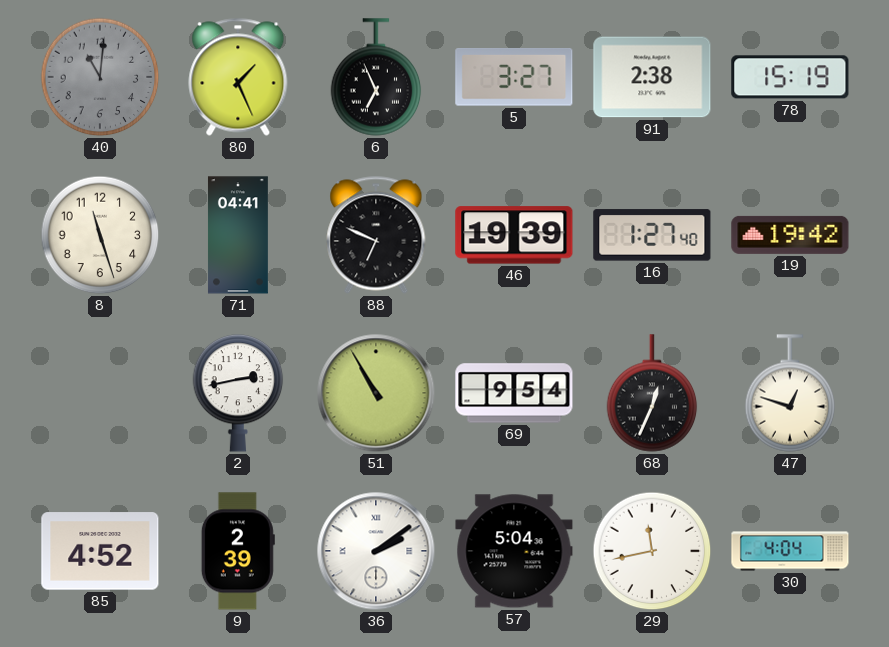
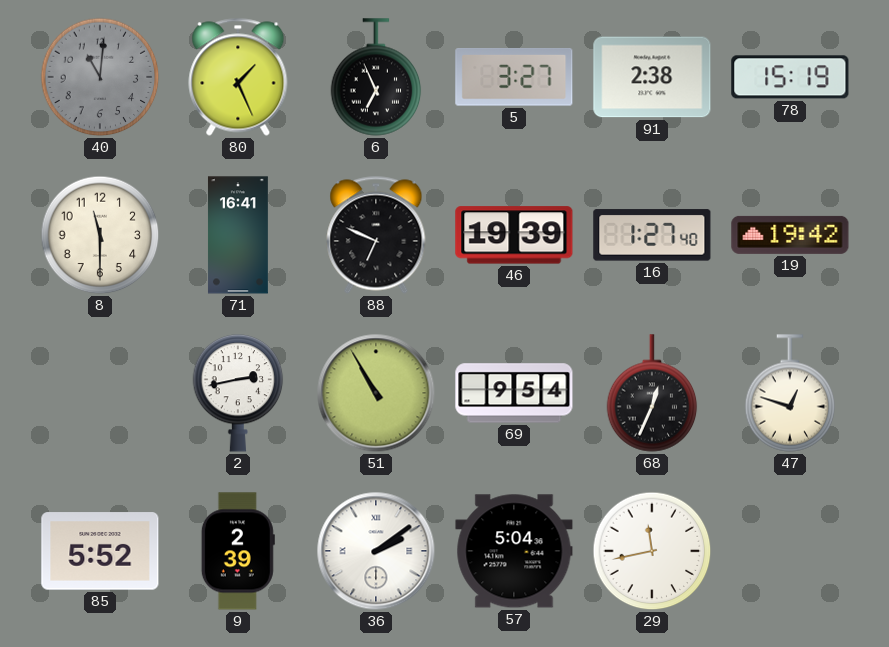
8: 11:27 -> 11:30 (100, 235)
71: 04:41 -> 16:41 (238, 235)
85: 4:52 -> 5:52 (100, 551)
30: 4:04 -> none (790, 551)
